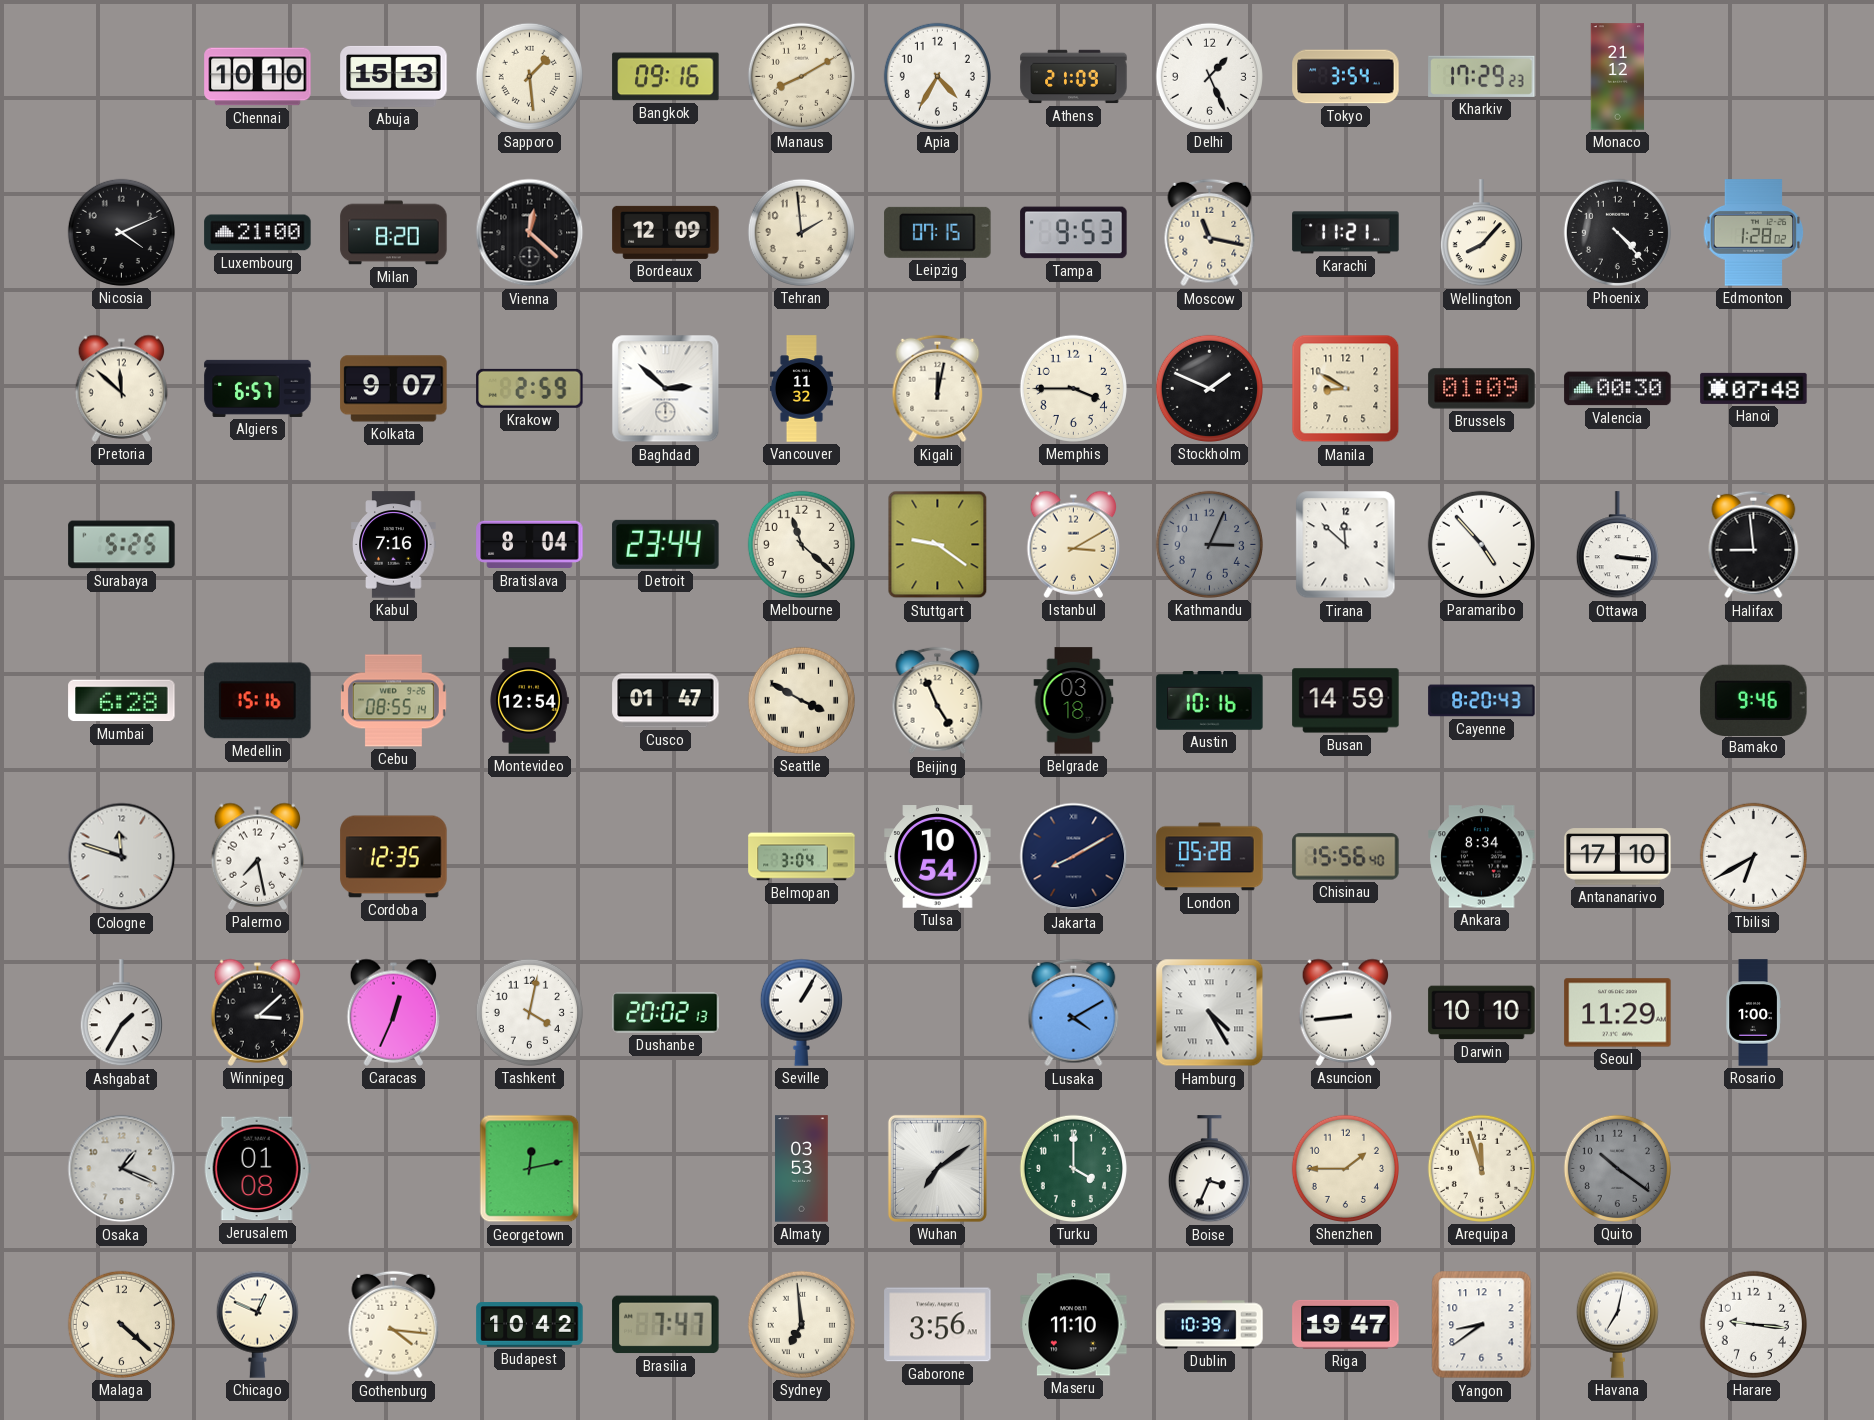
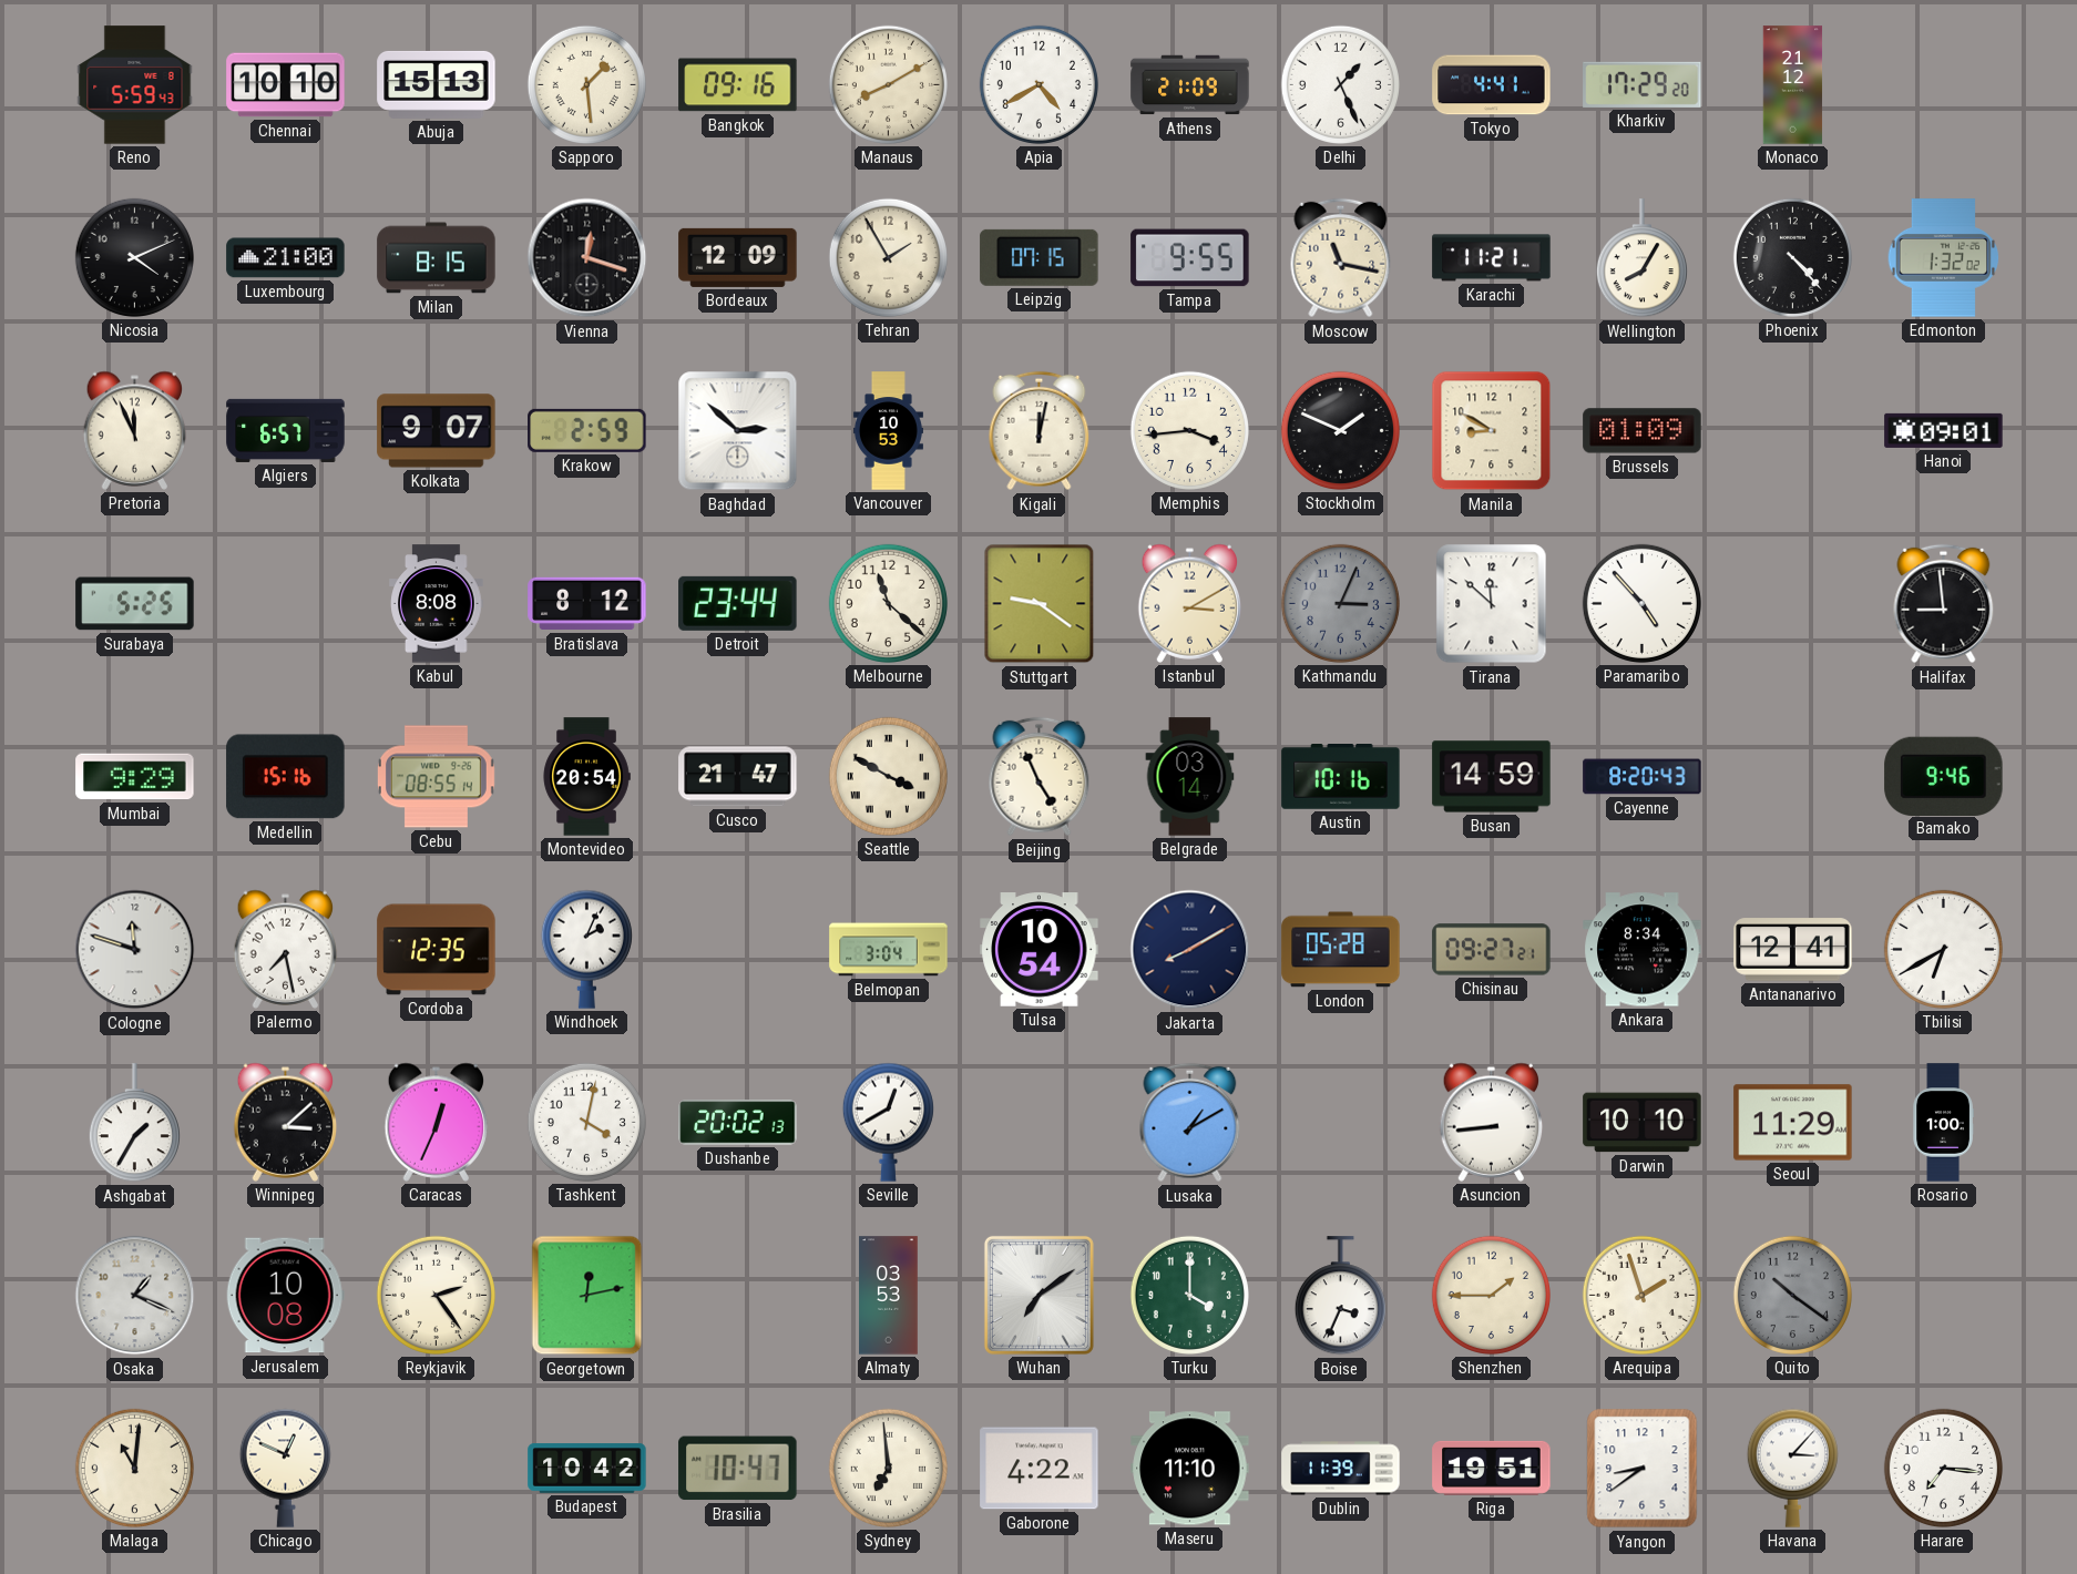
Reno: none -> 5:59 (135, 85)
Apia: 4:35 -> 4:40 (1038, 84)
Tokyo: 3:54 -> 4:41 (1492, 85)
Kharkiv: 17:29:23 -> 17:29:20 (1643, 84)
Milan: 8:20 -> 8:15 (437, 258)
Vienna: 12:22 -> 12:18 (587, 258)
Tehran: 1:59 -> 1:55 (888, 257)
Tampa: 9:53 -> 9:55 (1190, 258)
Wellington: 8:07 -> 8:05 (1641, 258)
Edmonton: 1:28 -> 1:32 (1944, 258)
Pretoria: 11:52 -> 11:56 (135, 430)
Vancouver: 11:32 -> 10:53 (888, 431)
Memphis: 3:45 -> 3:44 (1189, 430)
Valencia: 00:30 -> none (1618, 389)
Hanoi: 07:48 -> 09:01 (1944, 430)
Kabul: 7:16 -> 8:08 (437, 604)
Bratislava: 8:04 -> 8:12 (587, 604)
Ottawa: 3:16 -> none (1617, 545)
Mumbai: 6:28 -> 9:29 (135, 777)
Montevideo: 12:54 -> 20:54 (586, 777)
Cusco: 01:47 -> 21:47 (738, 777)
Belgrade: 03:18 -> 03:14 (1190, 777)
Windhoek: none -> 2:04 (586, 949)
Chisinau: 15:56 -> 09:27 (1492, 950)
Antananarivo: 17:10 -> 12:41 (1793, 950)
Seville: 1:05 -> 12:40 (888, 1122)
Lusaka: 4:10 -> 1:10 (1190, 1123)
Hamburg: 4:25 -> none (1210, 1013)
Jerusalem: 01:08 -> 10:08 (285, 1296)
Reykjavik: none -> 2:24 (436, 1295)
Arequipa: 11:57 -> 1:57 (1641, 1295)
Malaga: 4:22 -> 11:01 (134, 1468)
Gothenburg: 4:16 -> none (394, 1325)
Brasilia: 7:47 -> 10:47 (738, 1469)
Gaborone: 3:56 -> 4:22 (1040, 1469)
Dublin: 10:39 -> 11:39 (1341, 1469)
Riga: 19:47 -> 19:51 (1492, 1468)
Havana: 7:02 -> 3:07 (1792, 1468)
Harare: 9:16 -> 7:16 (1943, 1468)
